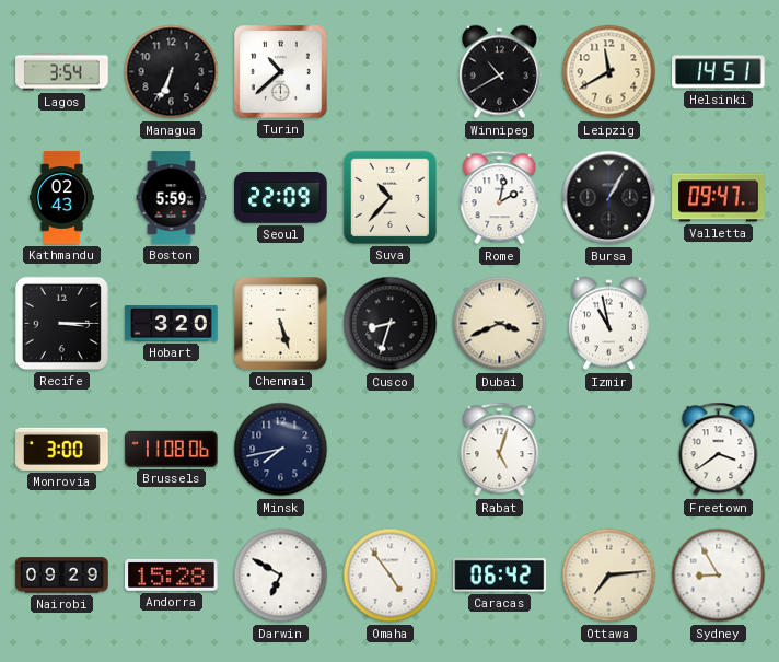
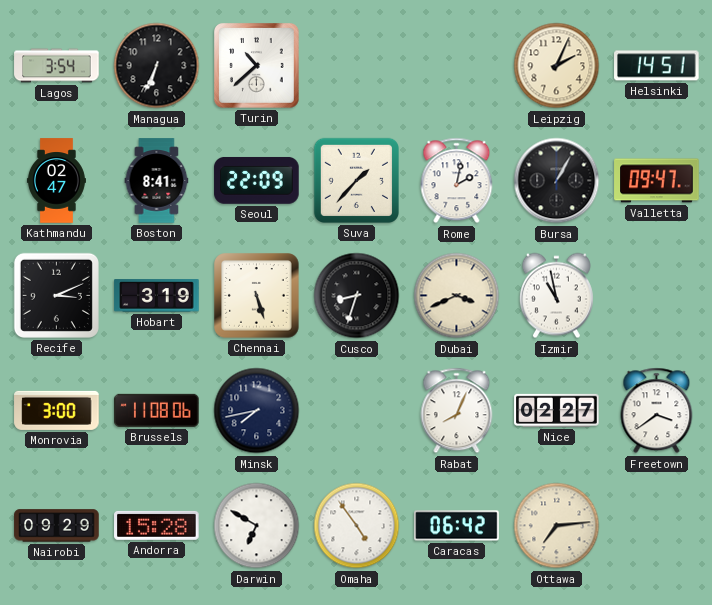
Winnipeg: 10:40 -> none (499, 72)
Leipzig: 11:40 -> 2:04 (557, 66)
Kathmandu: 02:43 -> 02:47 (56, 181)
Boston: 5:59 -> 8:41 (157, 181)
Suva: 10:37 -> 1:37 (356, 180)
Recife: 3:15 -> 3:11 (56, 295)
Hobart: 3:20 -> 3:19 (157, 296)
Rabat: 5:03 -> 8:04 (457, 411)
Nice: none -> 02:27 (557, 410)
Sydney: 8:55 -> none (719, 576)
